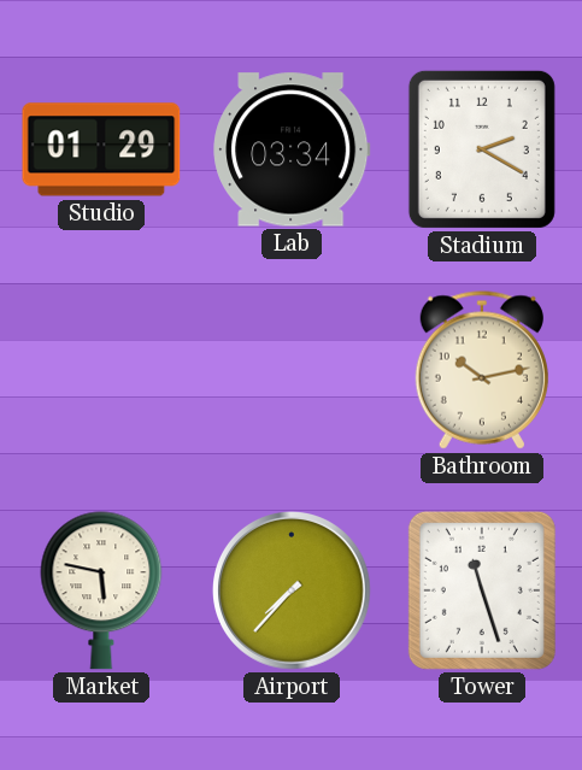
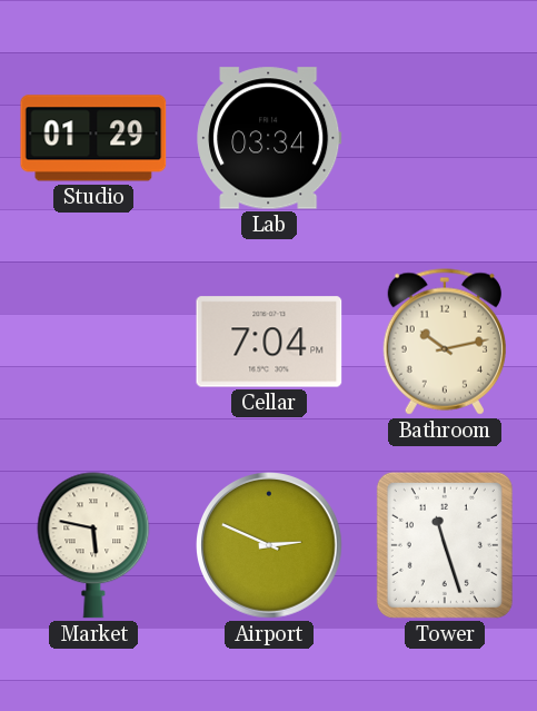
Stadium: 2:20 -> none (482, 149)
Cellar: none -> 7:04 (269, 342)
Airport: 7:37 -> 2:49 (270, 546)
